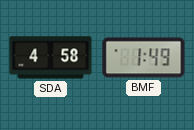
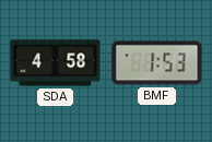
BMF: 1:49 -> 1:53 (157, 63)
